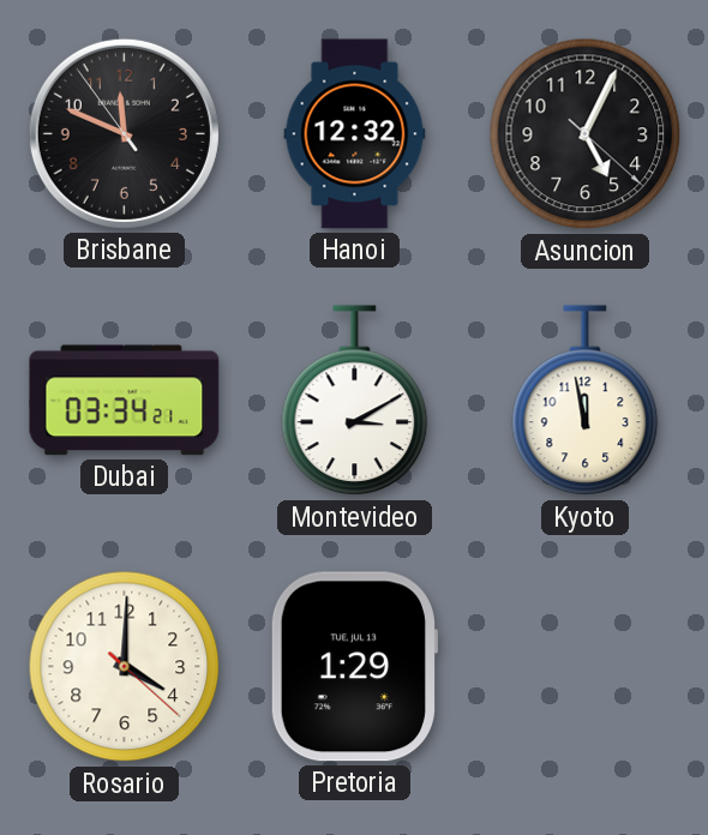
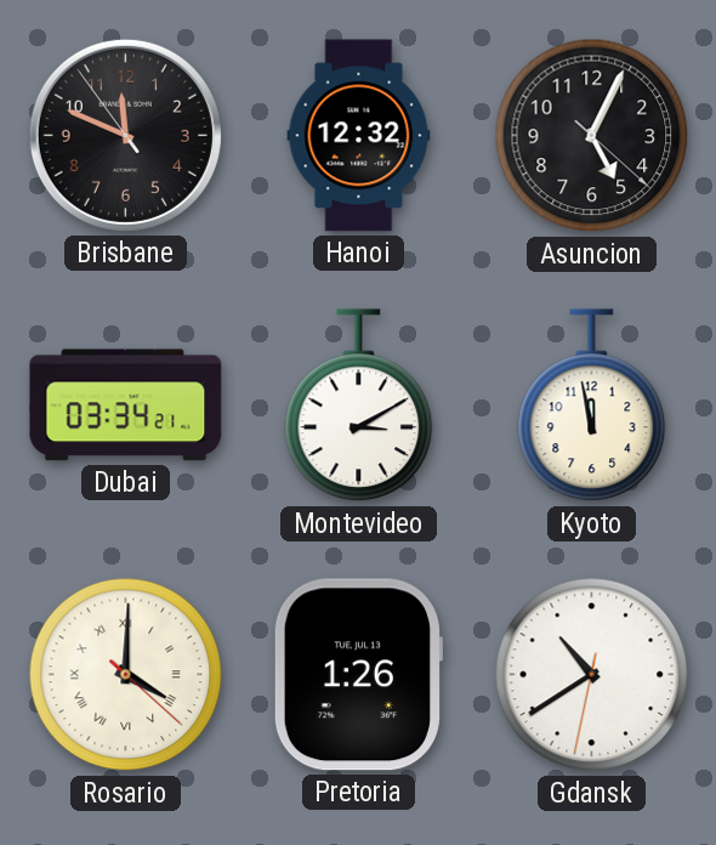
Rosario numerals: Arabic -> Roman (126, 675)
Pretoria: 1:29 -> 1:26 (357, 675)
Gdansk: none -> 10:39 (592, 675)
